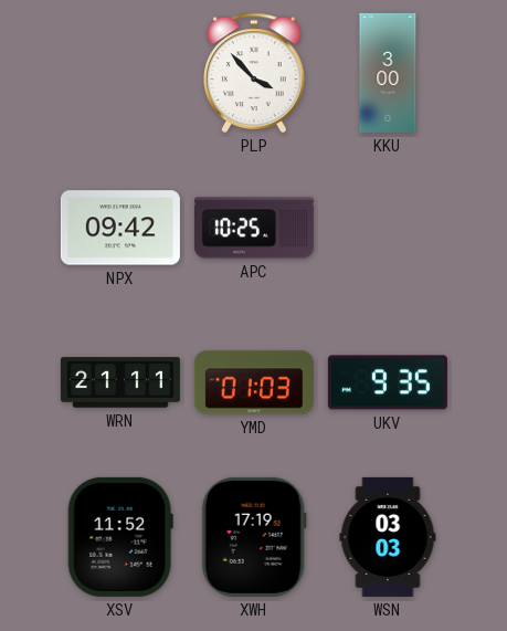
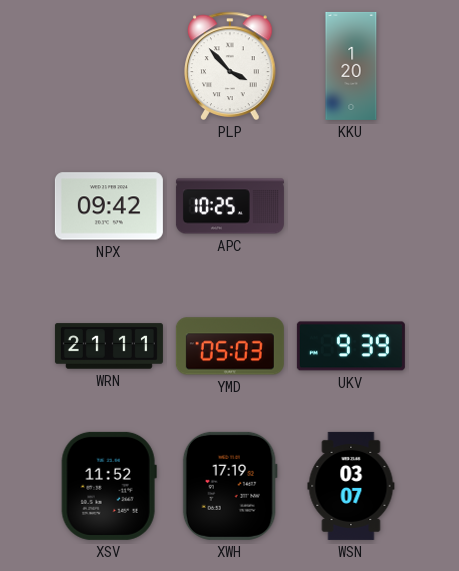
KKU: 3:00 -> 1:20 (351, 66)
YMD: 01:03 -> 05:03 (230, 346)
UKV: 9:35 -> 9:39 (351, 346)
WSN: 03:03 -> 03:07 (351, 486)
